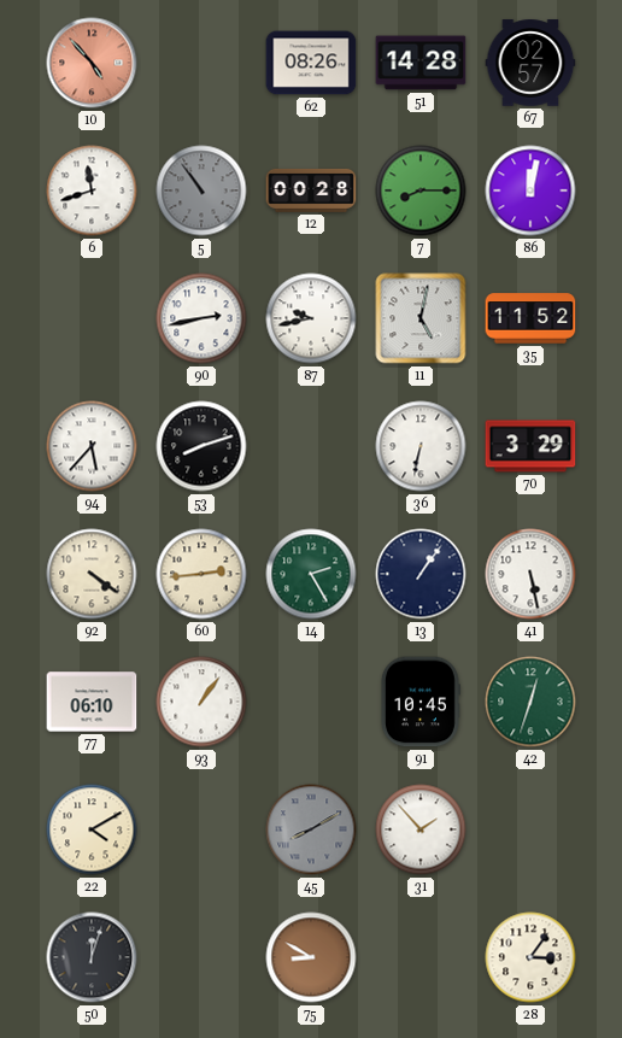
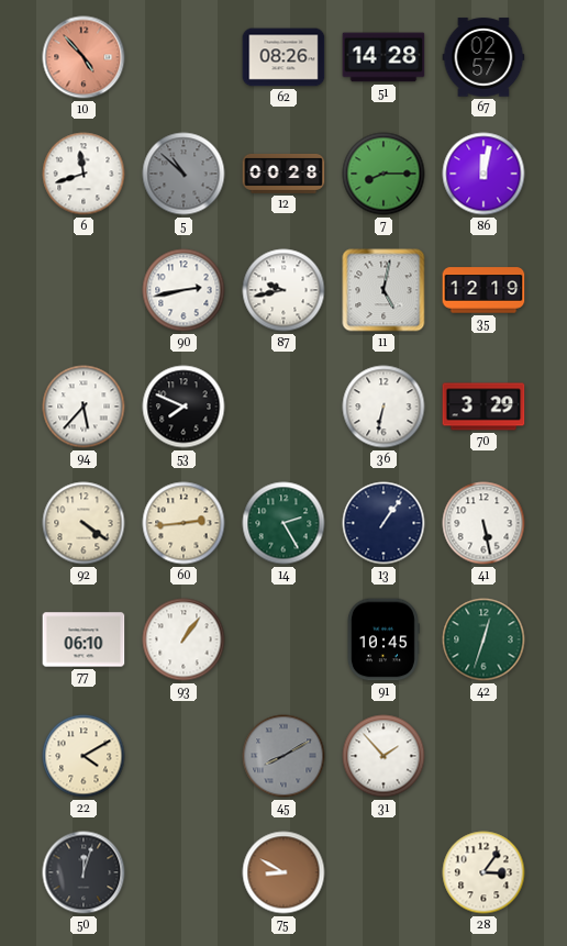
5: 10:54 -> 10:52 (184, 174)
35: 11:52 -> 12:19 (483, 290)
53: 8:12 -> 7:49 (184, 407)
